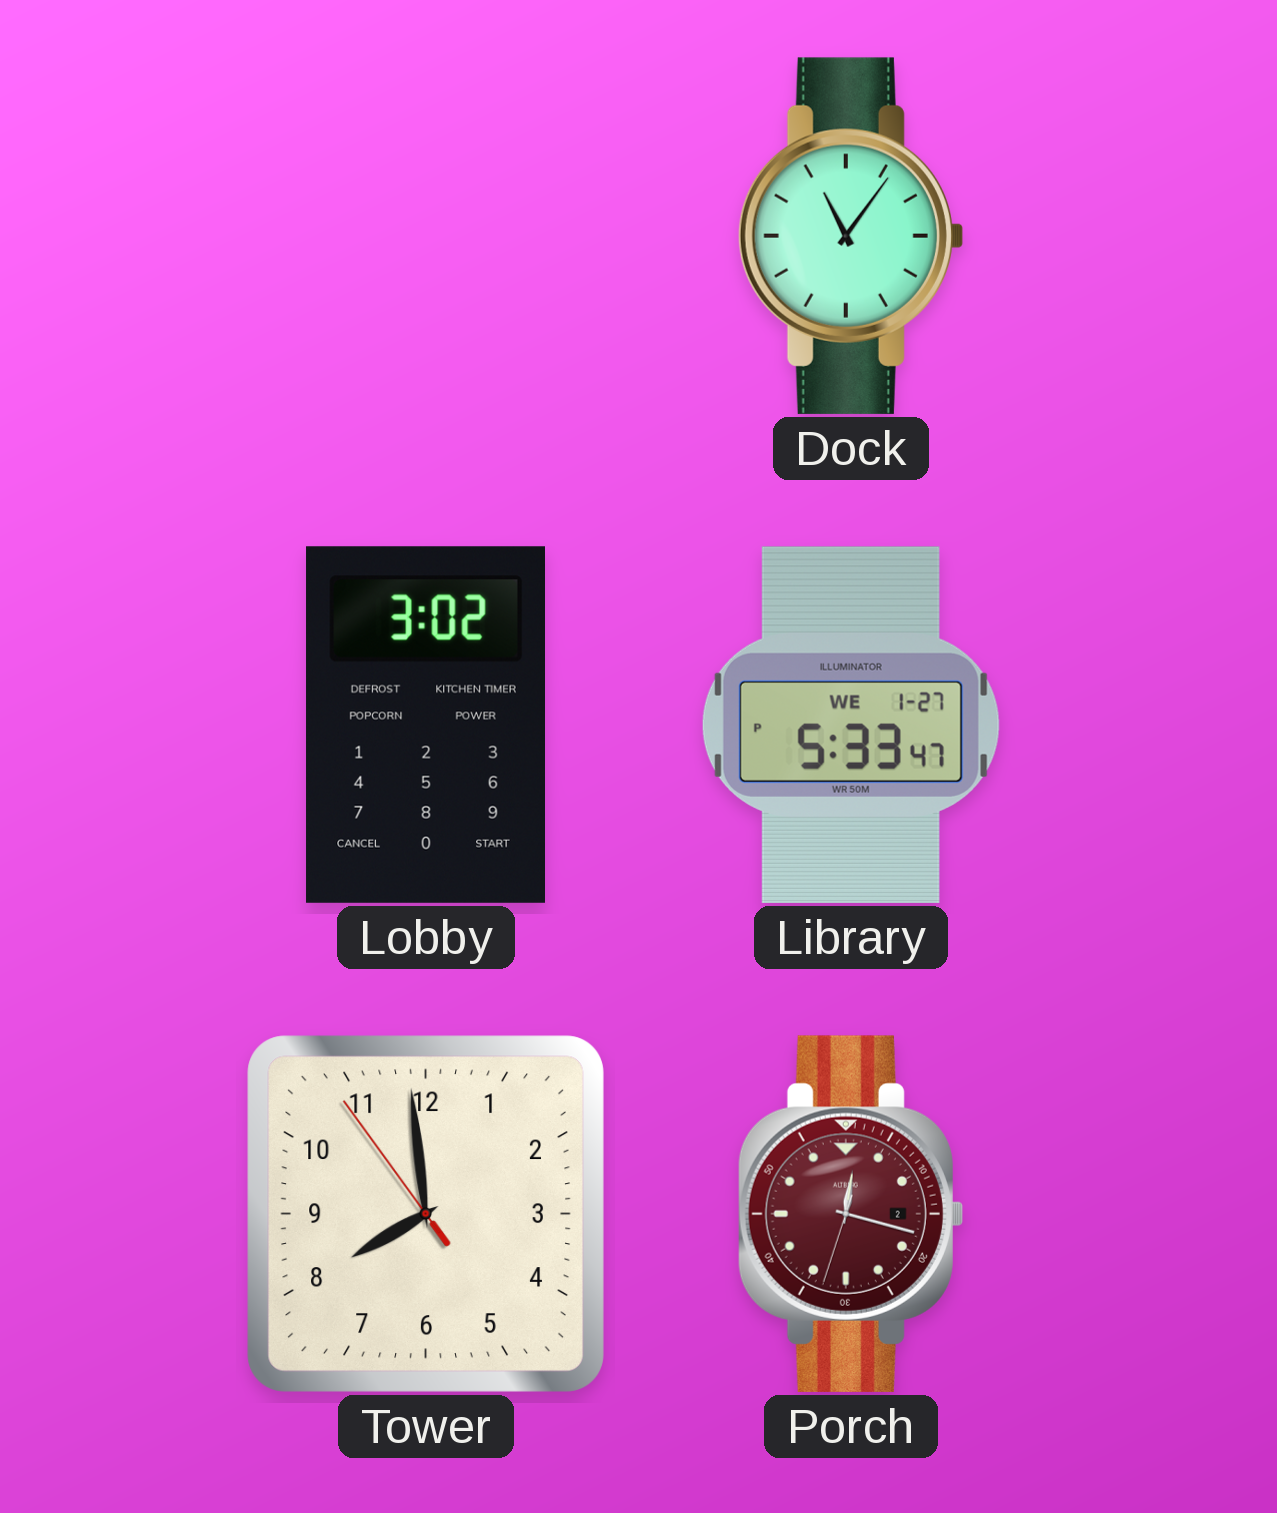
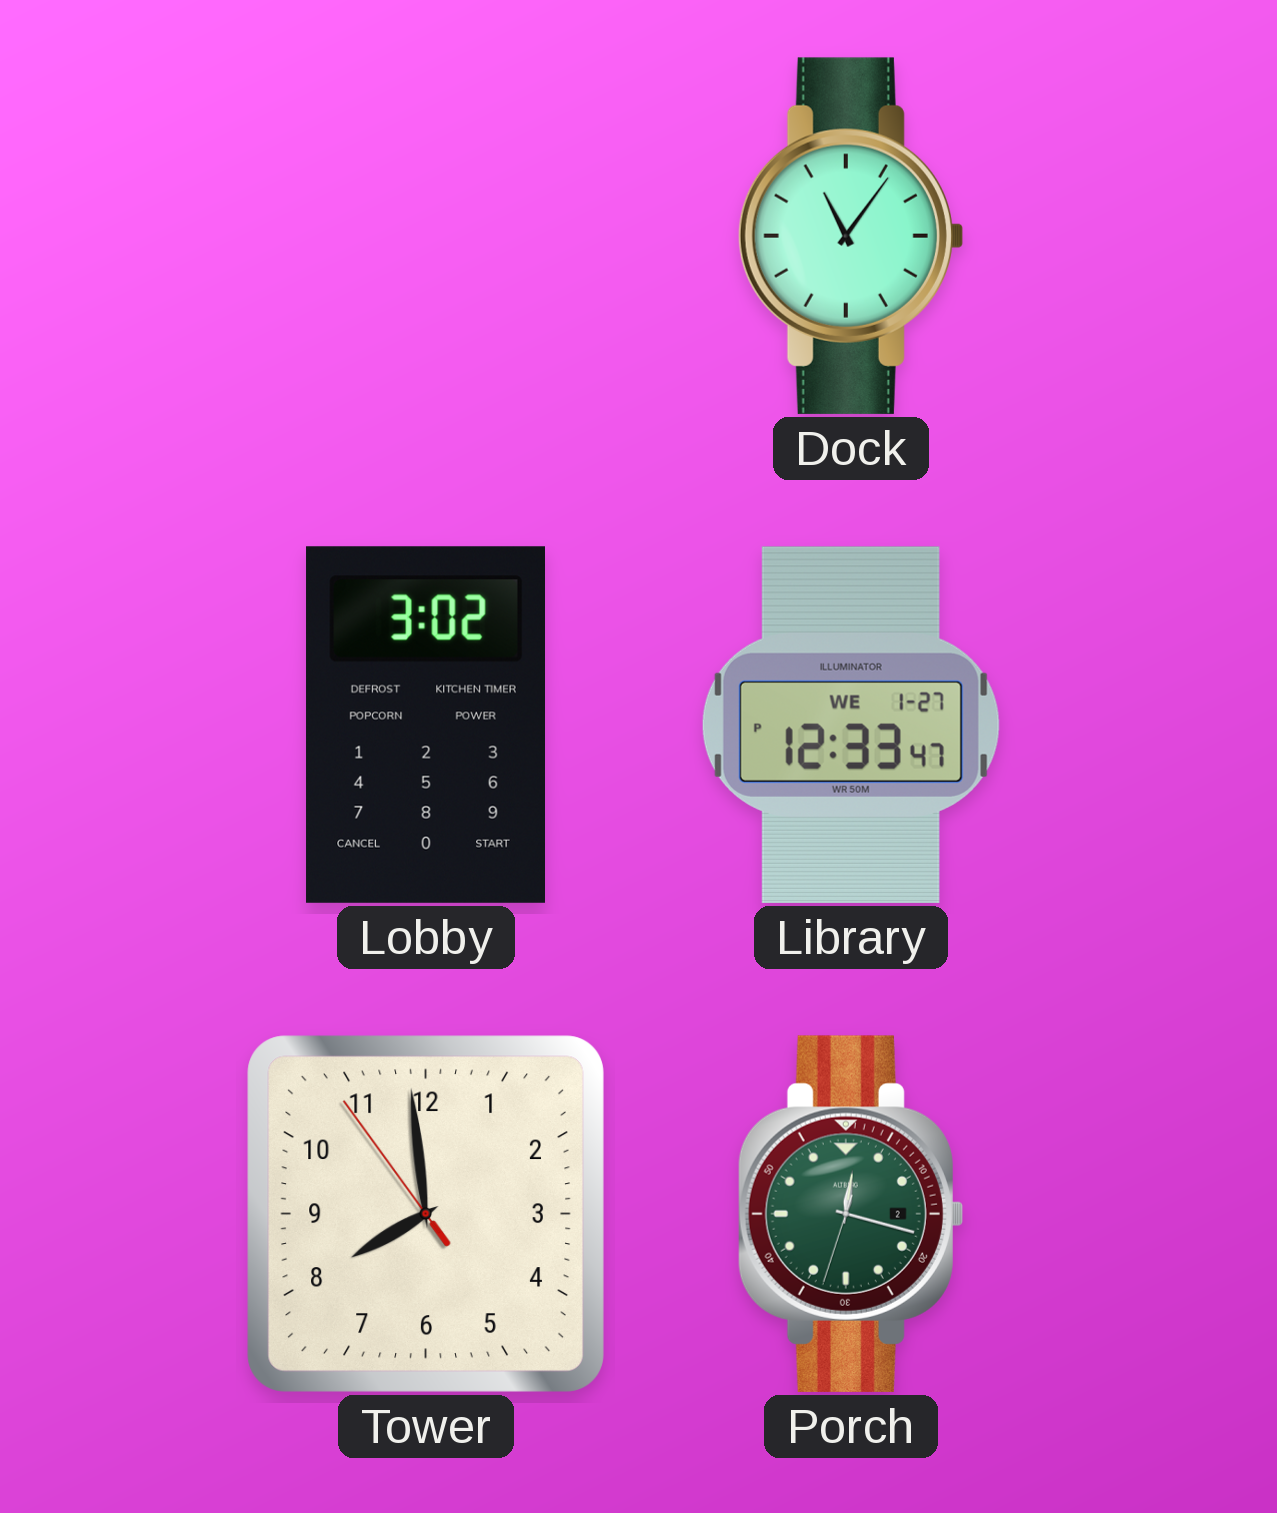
Library: 5:33 -> 12:33 (851, 725)
Porch dial: burgundy -> green (850, 1214)
